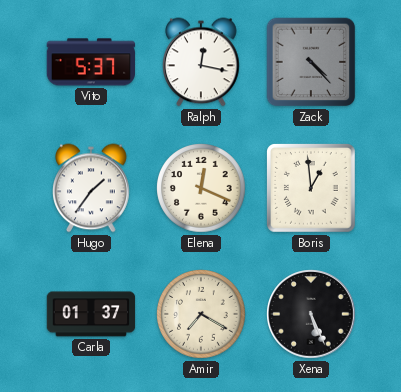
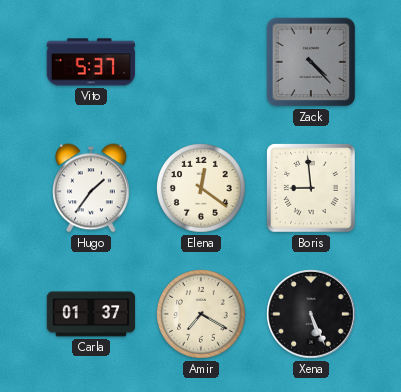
Ralph: 12:17 -> none (201, 62)
Elena: 12:19 -> 12:21 (201, 188)
Boris: 12:59 -> 8:59 (312, 189)
